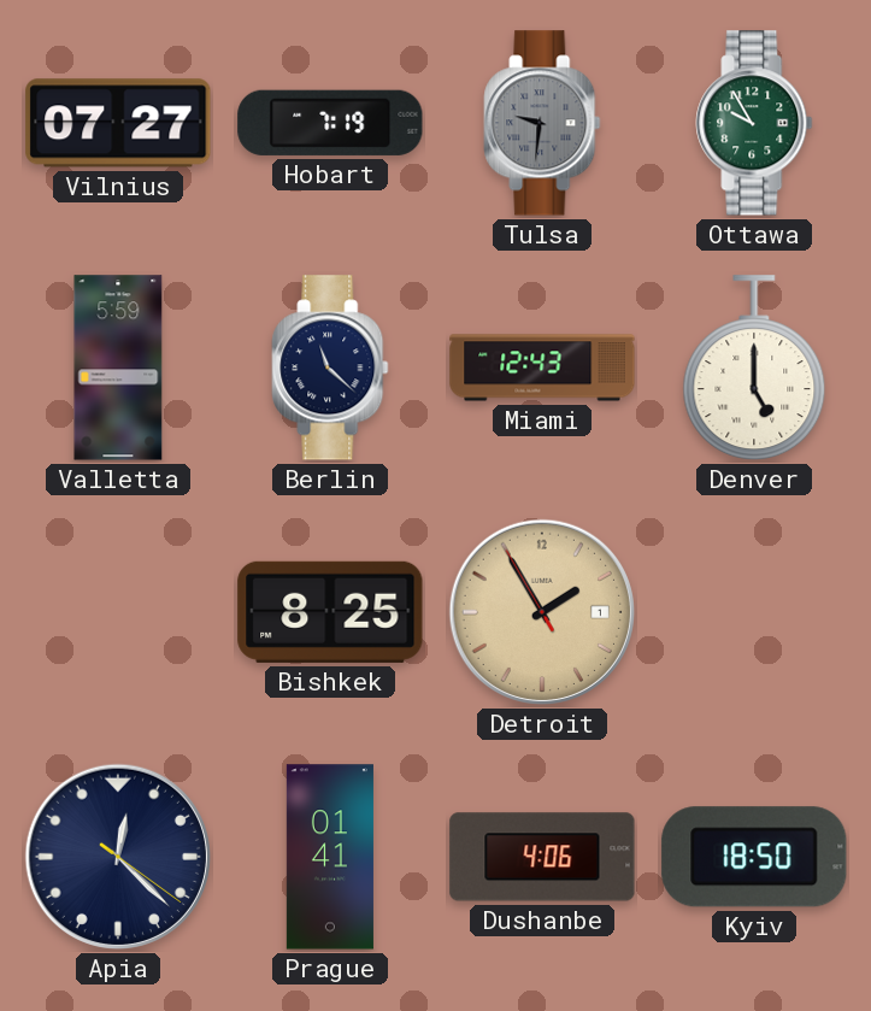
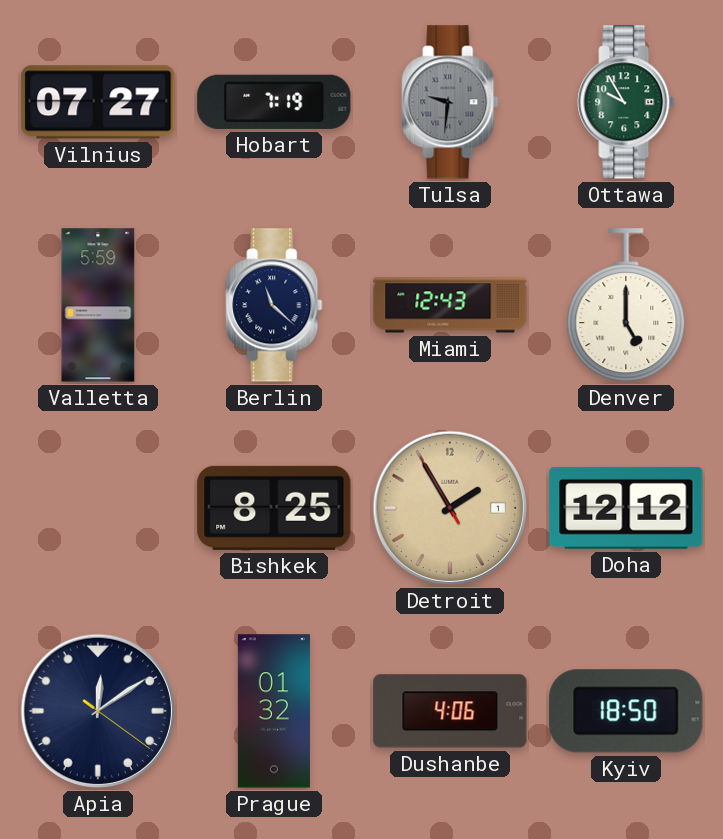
Doha: none -> 12:12 (626, 508)
Apia: 12:22 -> 12:09 (98, 711)
Prague: 01:41 -> 01:32 (274, 711)
